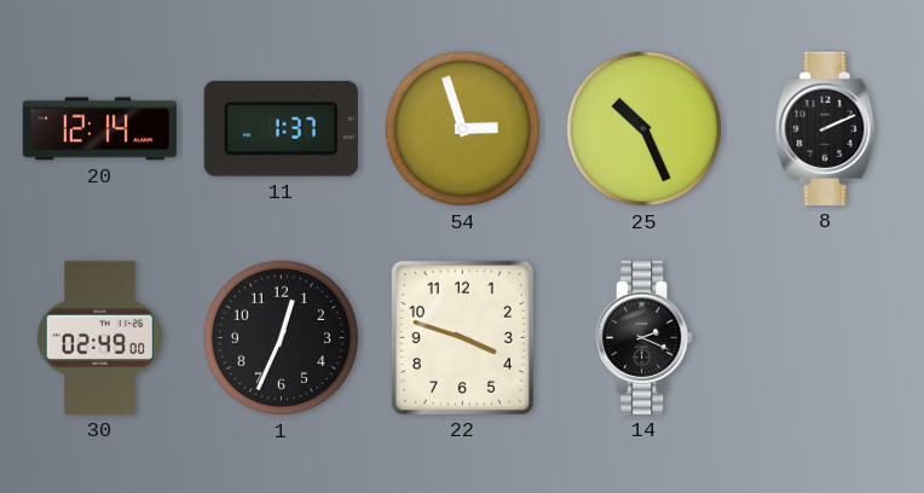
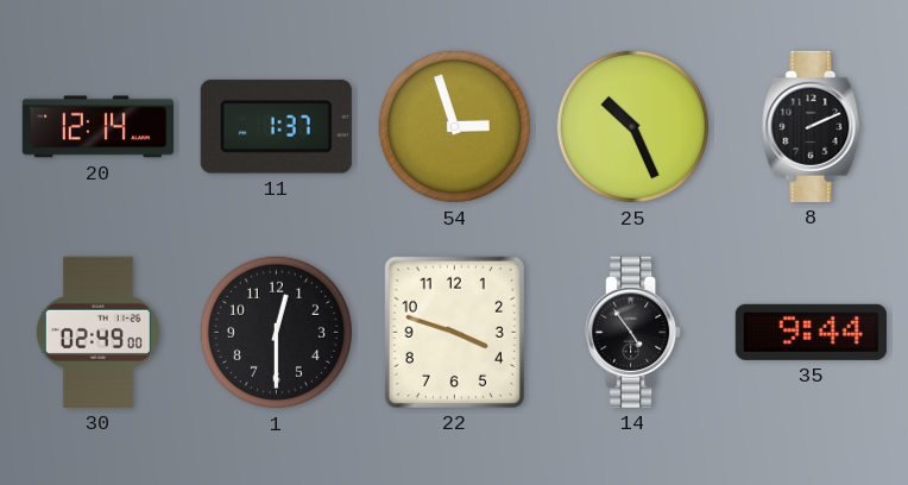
1: 12:34 -> 12:30 (276, 332)
14: 2:19 -> 4:54 (633, 332)
35: none -> 9:44 (811, 332)
